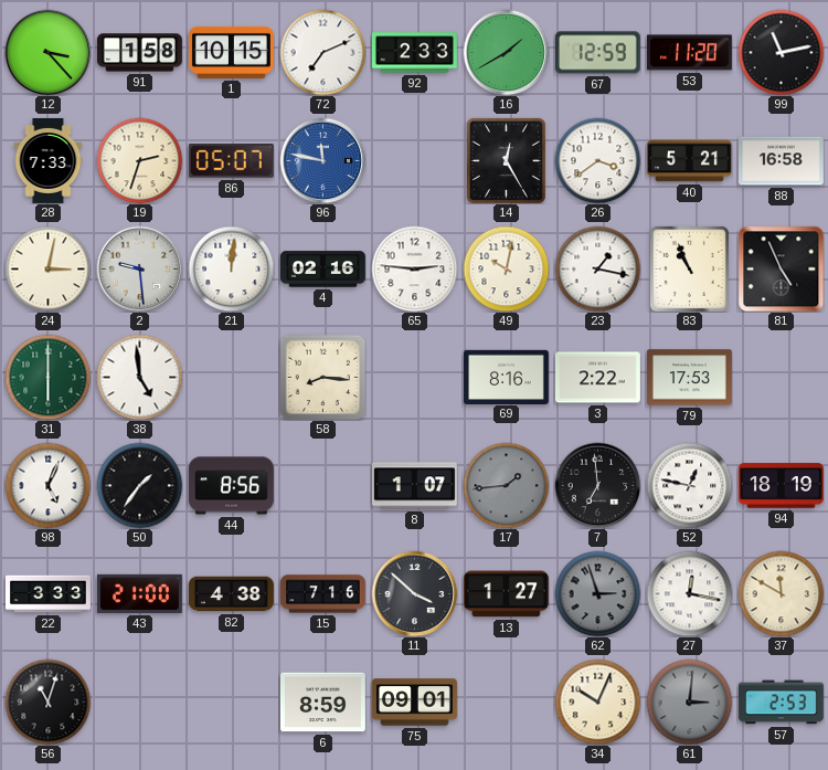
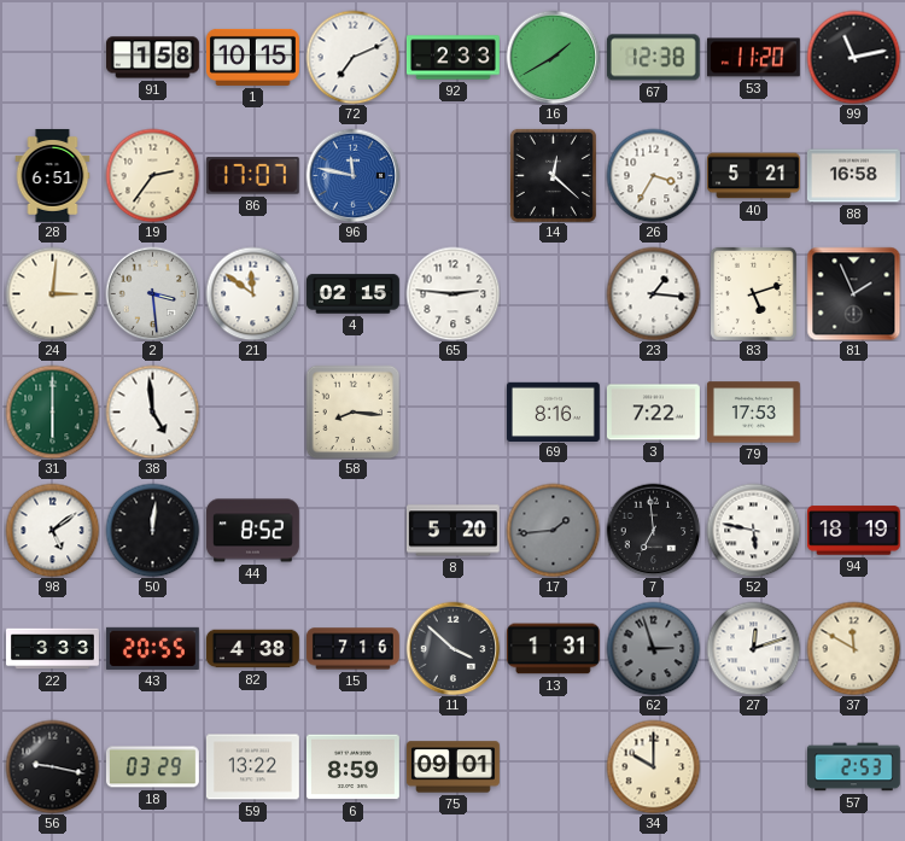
12: 3:23 -> none (47, 52)
67: 12:59 -> 12:38 (653, 58)
28: 7:33 -> 6:51 (53, 175)
19: 2:33 -> 2:36 (152, 175)
86: 05:07 -> 17:07 (252, 176)
14: 12:25 -> 12:22 (553, 175)
26: 3:39 -> 3:35 (653, 175)
24: 3:02 -> 3:01 (52, 293)
2: 9:29 -> 3:29 (152, 293)
21: 12:01 -> 11:51 (252, 293)
4: 02:16 -> 02:15 (354, 294)
49: 10:02 -> none (506, 268)
23: 1:17 -> 1:16 (653, 293)
83: 10:56 -> 5:12 (753, 293)
81: 4:56 -> 1:56 (853, 293)
3: 2:22 -> 7:22 (653, 413)
98: 5:04 -> 5:09 (52, 530)
50: 1:36 -> 12:01 (152, 530)
44: 8:56 -> 8:52 (252, 531)
8: 1:07 -> 5:20 (453, 531)
52: 12:47 -> 5:47 (753, 530)
43: 21:00 -> 20:55 (152, 648)
13: 1:27 -> 1:31 (553, 649)
27: 12:17 -> 12:12 (753, 648)
56: 11:03 -> 9:17 (52, 766)
18: none -> 03:29 (152, 767)
59: none -> 13:22 (252, 767)
34: 10:04 -> 10:00 (653, 766)
61: 3:01 -> none (689, 702)
